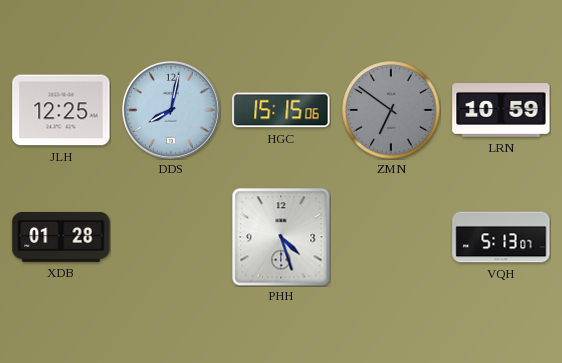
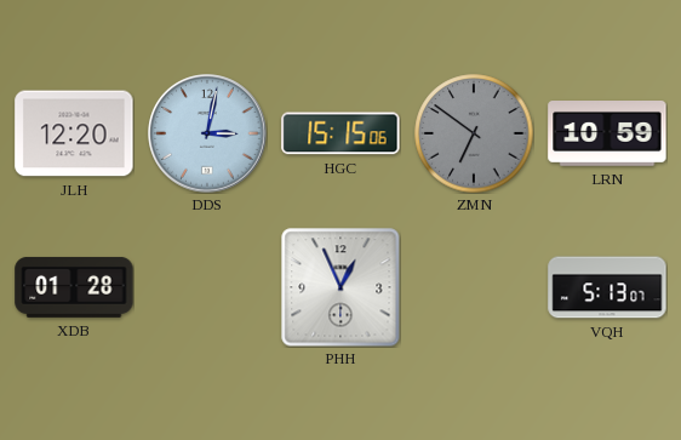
JLH: 12:25 -> 12:20 (74, 133)
DDS: 8:02 -> 3:02 (207, 133)
PHH: 4:27 -> 12:56 (340, 287)
